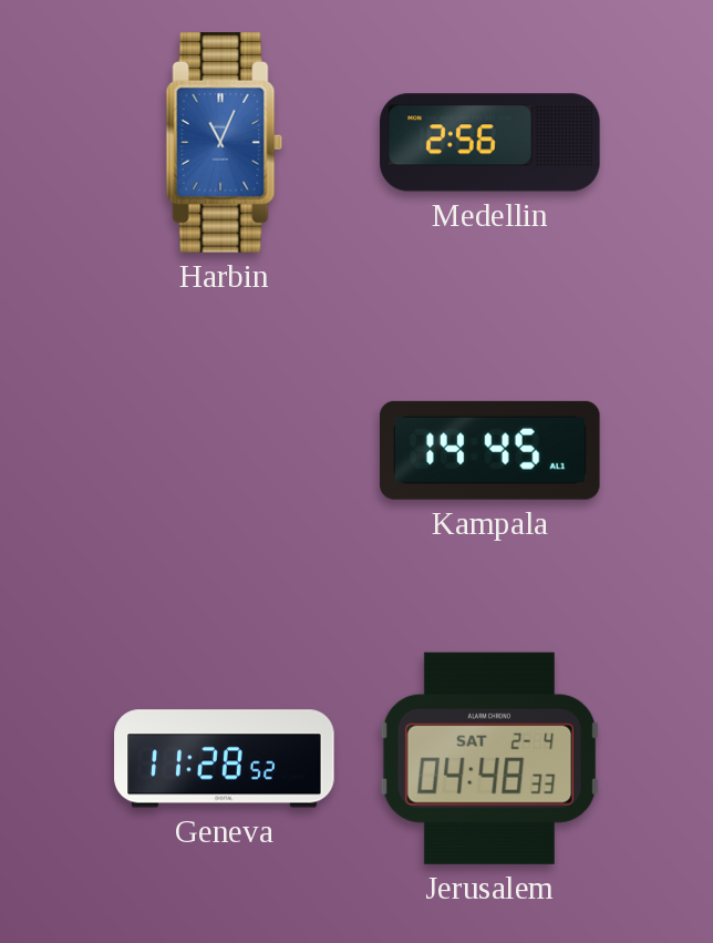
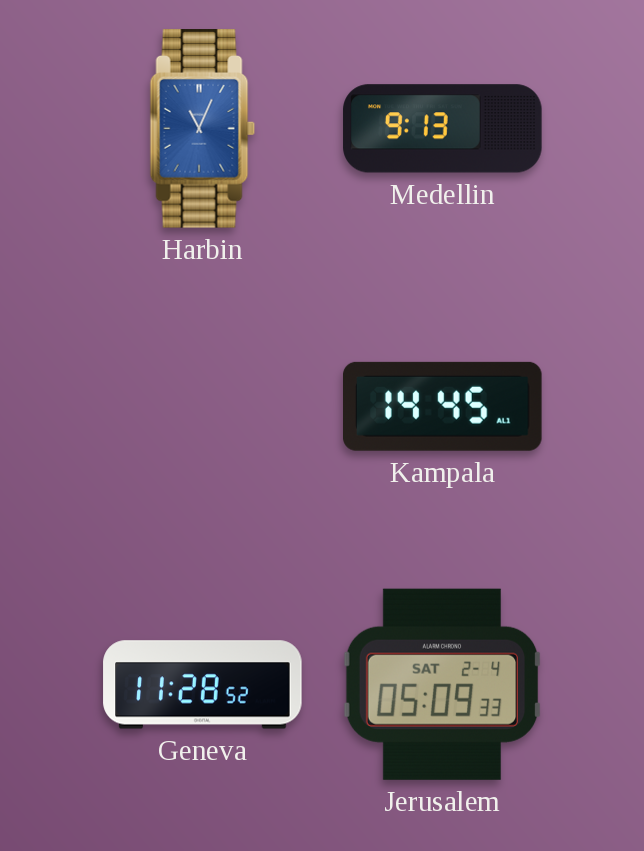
Medellin: 2:56 -> 9:13 (443, 129)
Jerusalem: 04:48 -> 05:09 (443, 684)
